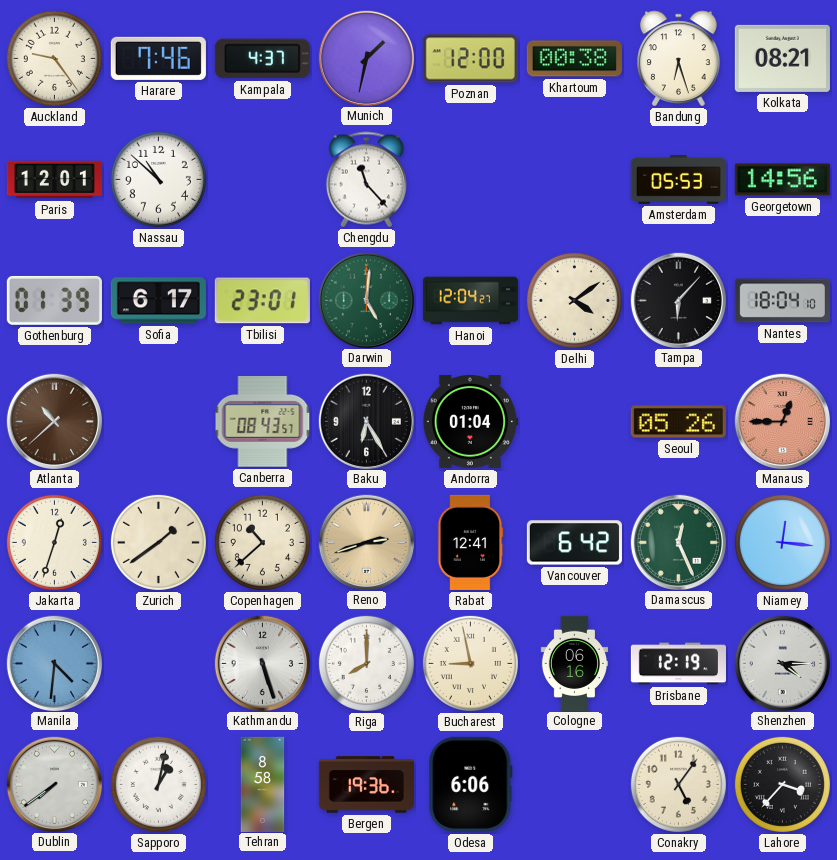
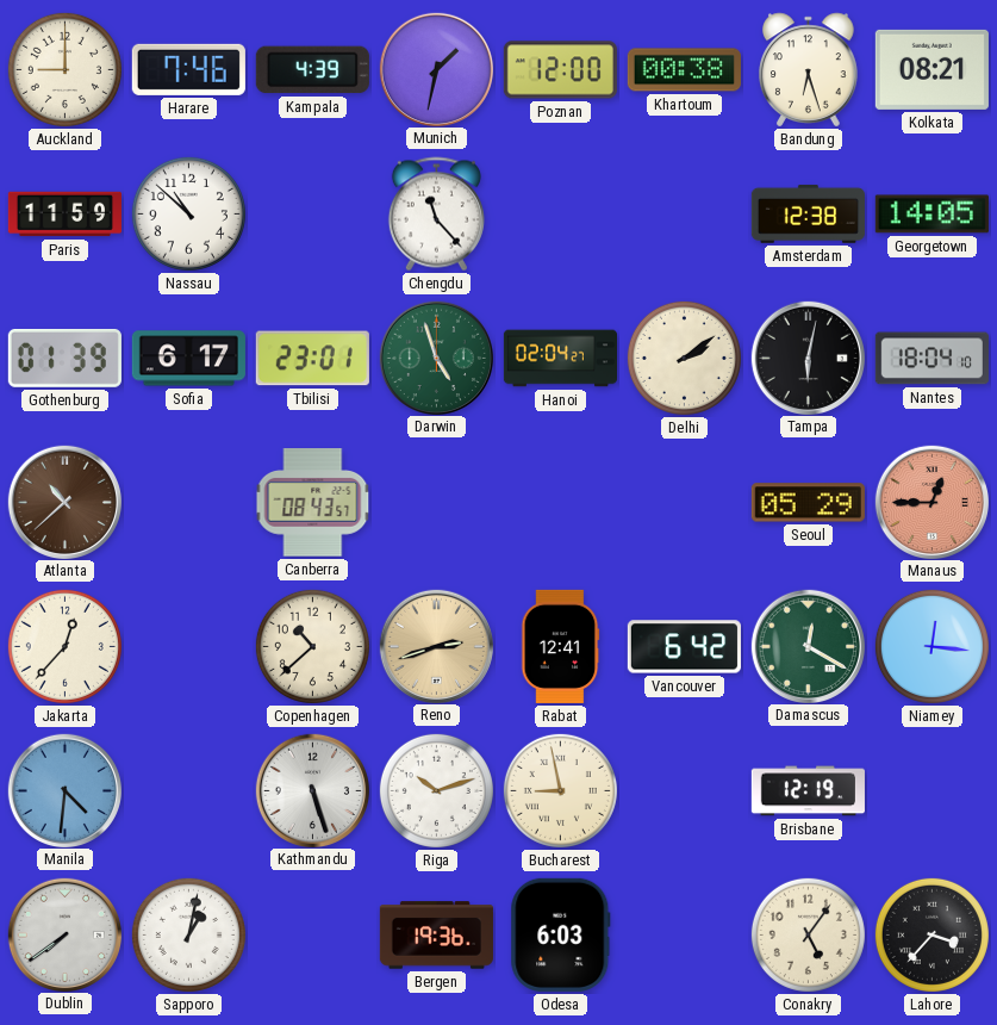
Auckland: 9:24 -> 9:00 (64, 69)
Kampala: 4:37 -> 4:39 (312, 70)
Paris: 12:01 -> 11:59 (64, 215)
Amsterdam: 05:53 -> 12:38 (808, 213)
Georgetown: 14:56 -> 14:05 (931, 215)
Darwin: 5:01 -> 4:57 (436, 358)
Hanoi: 12:04 -> 02:04 (560, 359)
Delhi: 4:09 -> 2:09 (684, 358)
Tampa: 6:07 -> 6:02 (808, 358)
Baku: 6:25 -> none (366, 421)
Andorra: 01:04 -> none (470, 421)
Seoul: 05:26 -> 05:29 (808, 503)
Jakarta: 12:33 -> 12:37 (64, 646)
Zurich: 1:39 -> none (158, 542)
Damascus: 12:26 -> 12:20 (808, 646)
Riga: 8:00 -> 10:12 (436, 790)
Cologne: 06:16 -> none (574, 663)
Shenzhen: 4:15 -> none (782, 663)
Tehran: 8:58 -> none (263, 784)
Odesa: 6:06 -> 6:03 (561, 934)
